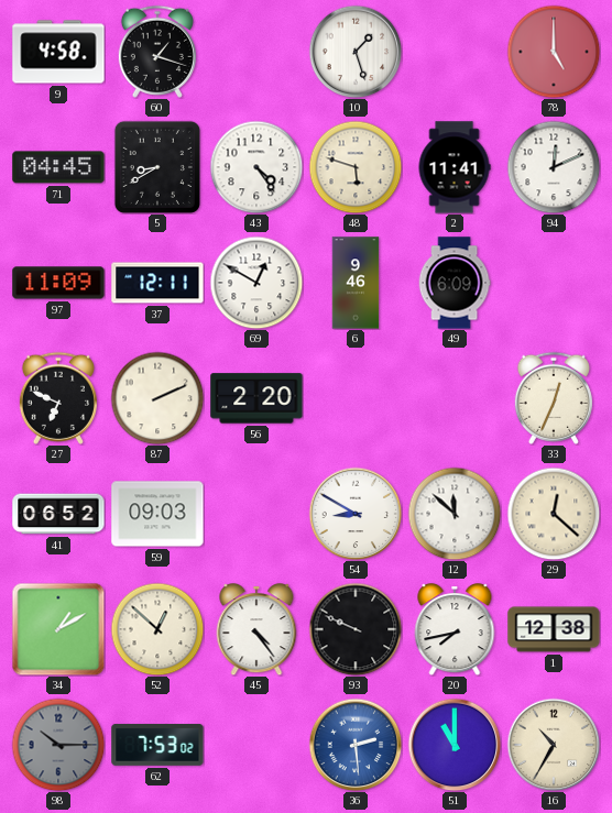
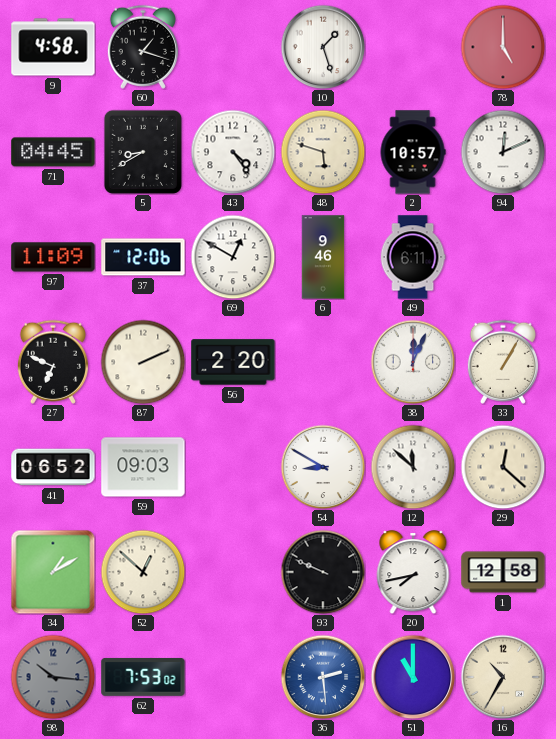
2: 11:41 -> 10:57 (413, 152)
37: 12:11 -> 12:06 (143, 257)
49: 6:09 -> 6:11 (413, 257)
38: none -> 12:04 (413, 362)
33: 12:34 -> 1:05 (503, 362)
45: 4:24 -> none (256, 629)
1: 12:38 -> 12:58 (503, 572)
98: 10:15 -> 10:16 (53, 677)
